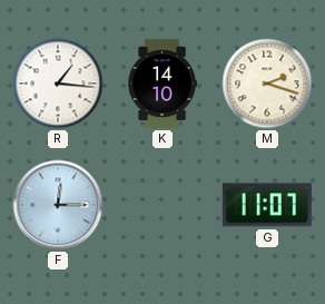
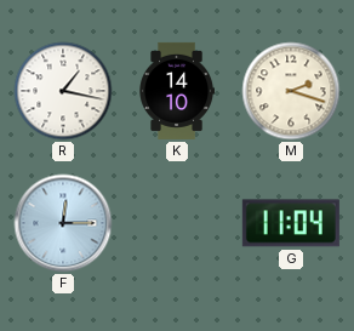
R: 1:16 -> 1:17 (63, 91)
G: 11:07 -> 11:04 (291, 223)
